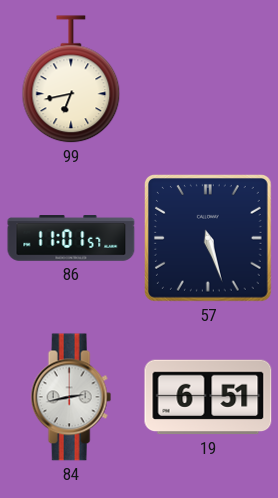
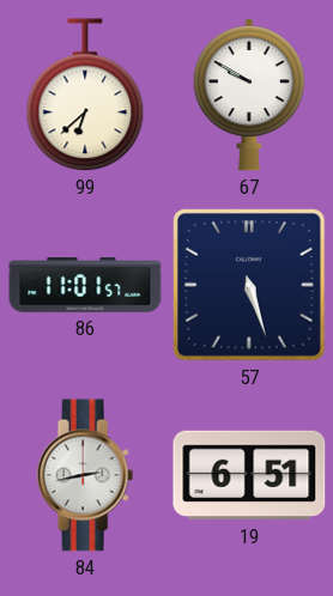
99: 6:43 -> 6:38 (85, 96)
67: none -> 9:50 (249, 95)
